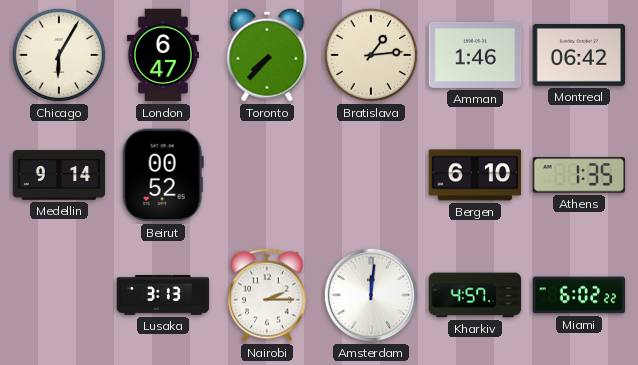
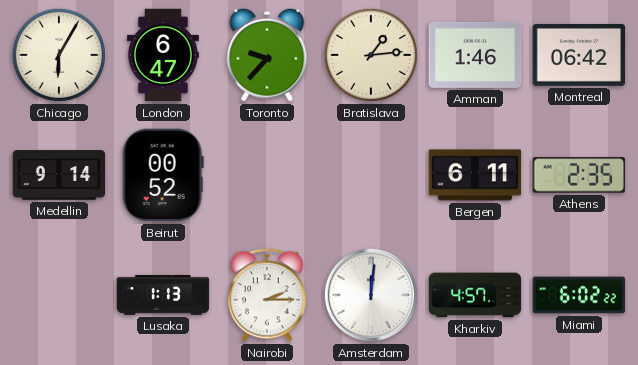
Toronto: 7:37 -> 9:37 (267, 55)
Bergen: 6:10 -> 6:11 (475, 175)
Athens: 1:35 -> 2:35 (579, 175)
Lusaka: 3:13 -> 1:13 (163, 295)
